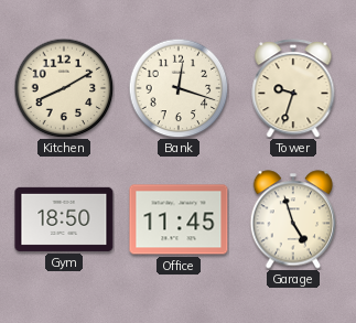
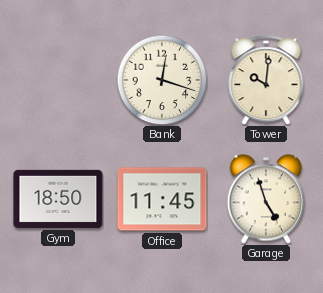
Kitchen: 8:10 -> none (64, 88)
Tower: 9:33 -> 10:01 (266, 80)
